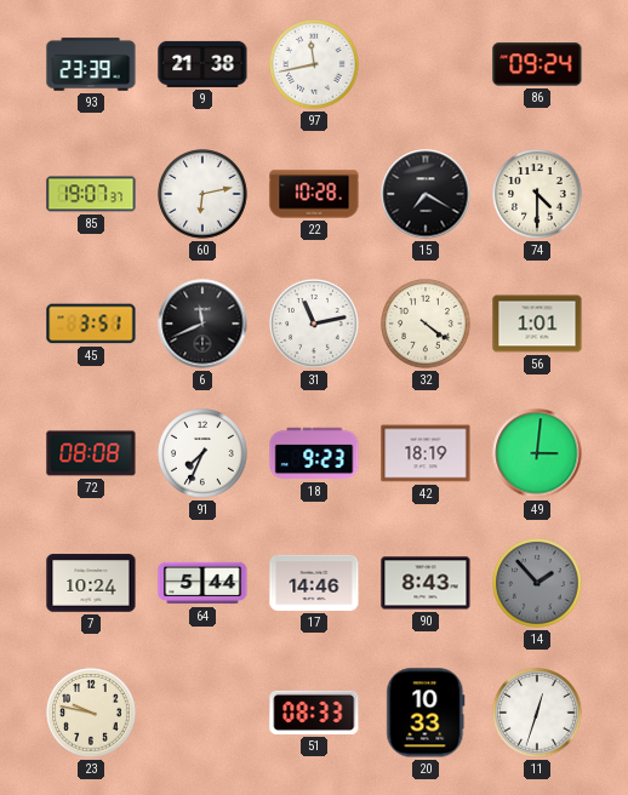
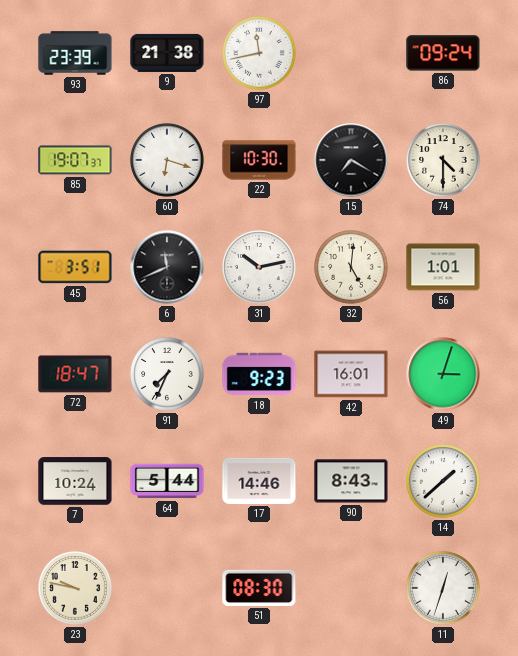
60: 6:13 -> 6:18 (167, 160)
22: 10:28 -> 10:30 (259, 160)
31: 11:13 -> 10:13 (259, 267)
32: 4:21 -> 5:01 (351, 267)
72: 08:08 -> 18:47 (75, 374)
42: 18:19 -> 16:01 (351, 374)
49: 3:01 -> 3:03 (443, 374)
14: 1:53 -> 1:38 (443, 481)
14 dial: grey -> white (443, 481)
51: 08:33 -> 08:30 (259, 588)
20: 10:33 -> none (426, 713)
